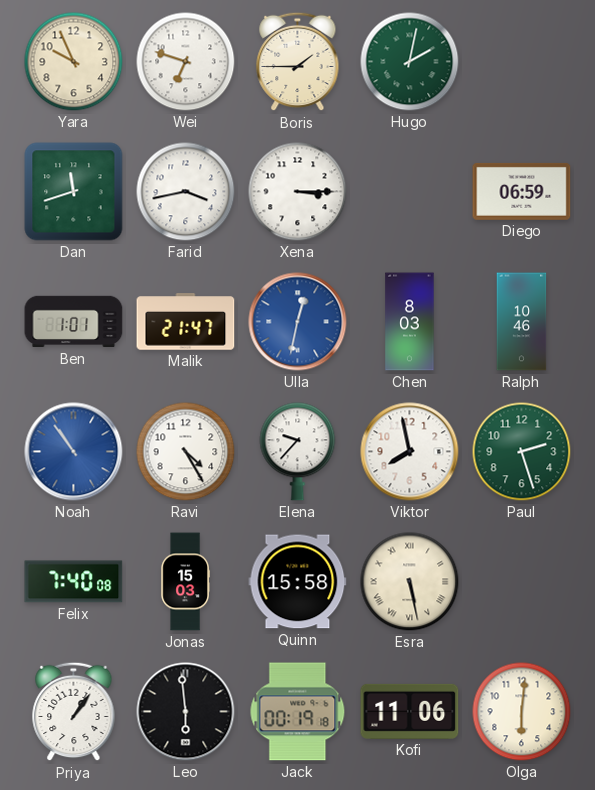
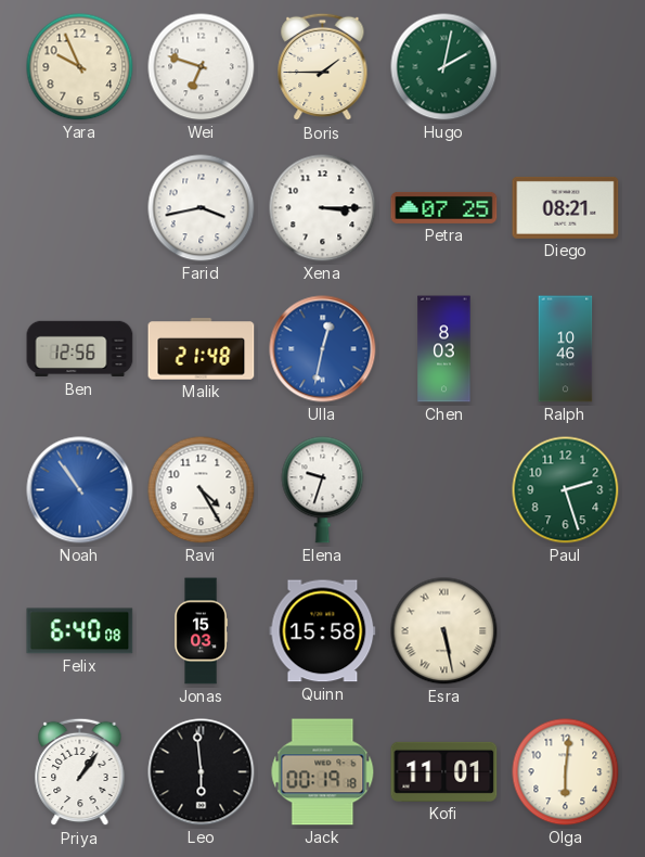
Dan: 11:42 -> none (74, 192)
Petra: none -> 07:25 (444, 207)
Diego: 06:59 -> 08:21 (566, 207)
Ben: 1:01 -> 12:56 (80, 349)
Malik: 21:47 -> 21:48 (202, 349)
Elena: 9:37 -> 9:33 (323, 490)
Viktor: 7:58 -> none (410, 452)
Felix: 7:40 -> 6:40 (80, 631)
Kofi: 11:06 -> 11:01 (444, 771)
